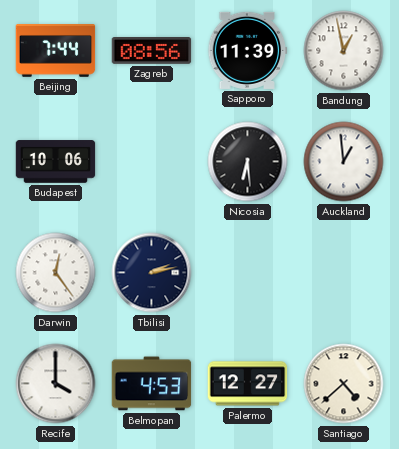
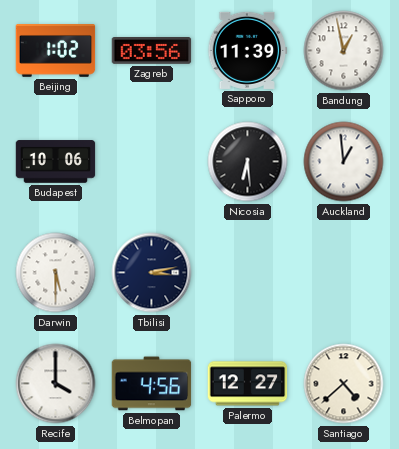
Beijing: 7:44 -> 1:02 (56, 51)
Zagreb: 08:56 -> 03:56 (152, 51)
Darwin: 12:24 -> 5:30 (56, 273)
Tbilisi: 2:13 -> 3:13 (152, 273)
Belmopan: 4:53 -> 4:56 (152, 384)
